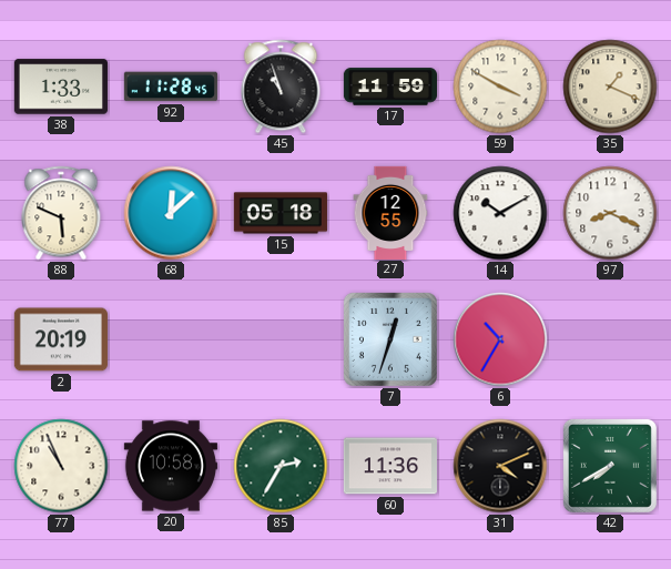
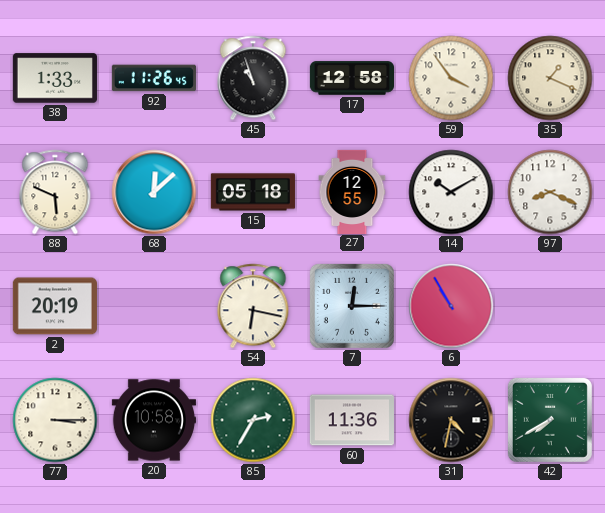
92: 11:28 -> 11:26 (154, 78)
17: 11:59 -> 12:58 (351, 78)
59: 3:50 -> 3:54 (451, 78)
54: none -> 6:17 (253, 306)
7: 12:33 -> 12:15 (352, 306)
6: 10:35 -> 10:55 (451, 306)
77: 10:56 -> 3:15 (55, 420)
31: 4:11 -> 4:32 (451, 420)
